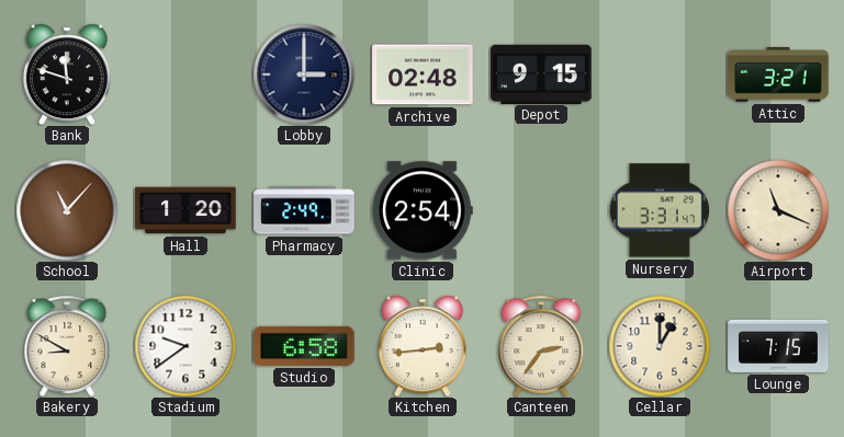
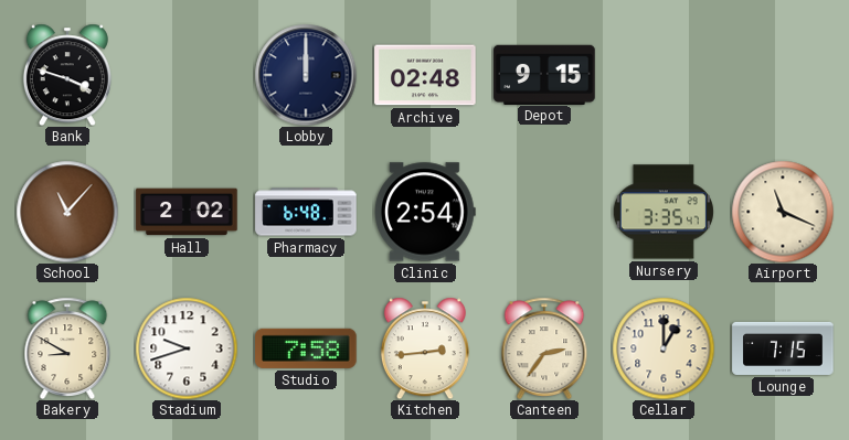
Bank: 11:48 -> 3:48 (67, 75)
Lobby: 3:00 -> 12:00 (306, 75)
Attic: 3:21 -> none (778, 74)
Hall: 1:20 -> 2:02 (187, 212)
Pharmacy: 2:49 -> 6:48 (306, 212)
Nursery: 3:31 -> 3:35 (664, 212)
Stadium: 9:39 -> 9:42 (187, 348)
Studio: 6:58 -> 7:58 (306, 348)
